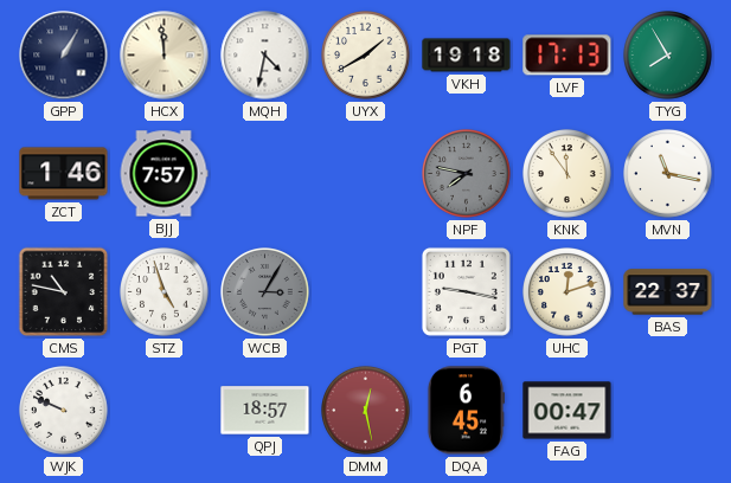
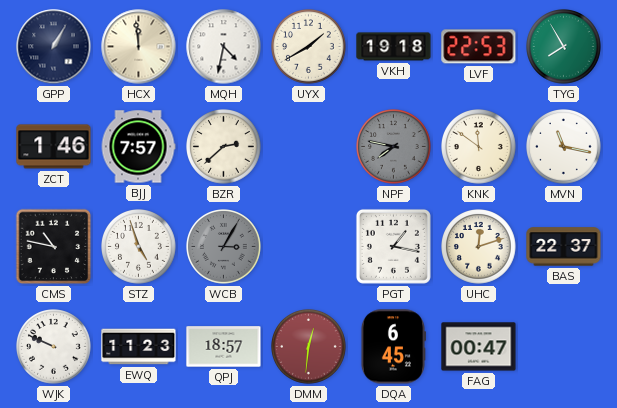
LVF: 17:13 -> 22:53 (479, 47)
BZR: none -> 2:38 (224, 147)
KNK: 11:54 -> 11:51 (479, 147)
PGT: 9:17 -> 1:17 (393, 246)
EWQ: none -> 11:23 (139, 347)
DMM: 12:28 -> 12:31 (309, 347)
